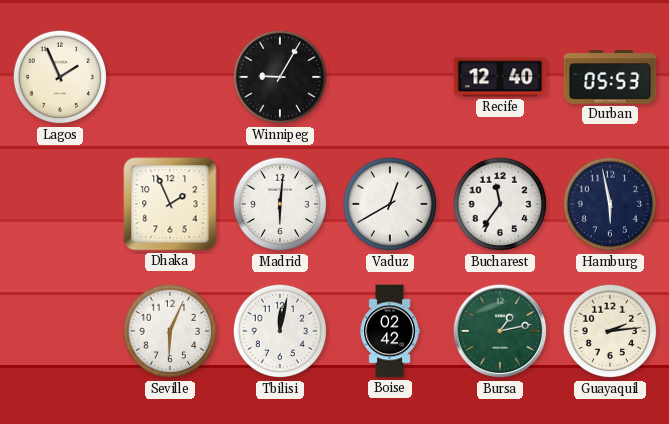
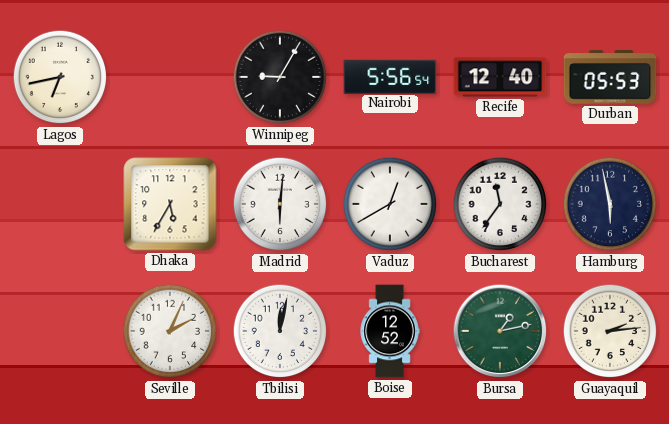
Lagos: 1:56 -> 6:43 (60, 77)
Nairobi: none -> 5:56 (390, 76)
Dhaka: 1:56 -> 5:35 (170, 204)
Seville: 6:04 -> 2:04 (170, 331)
Boise: 02:42 -> 12:52 (390, 331)
